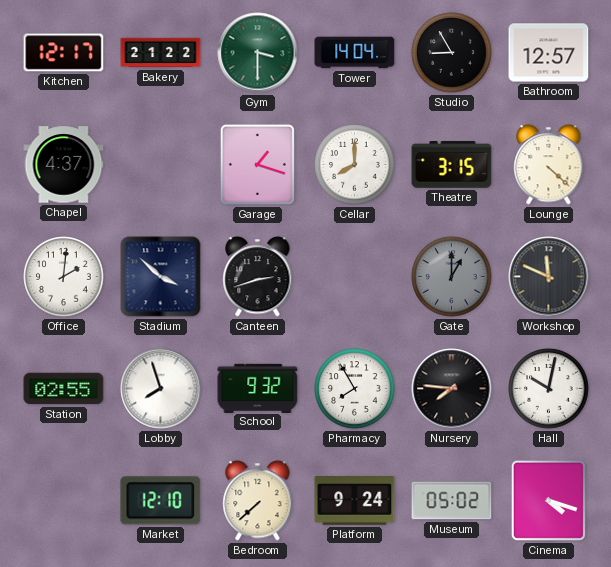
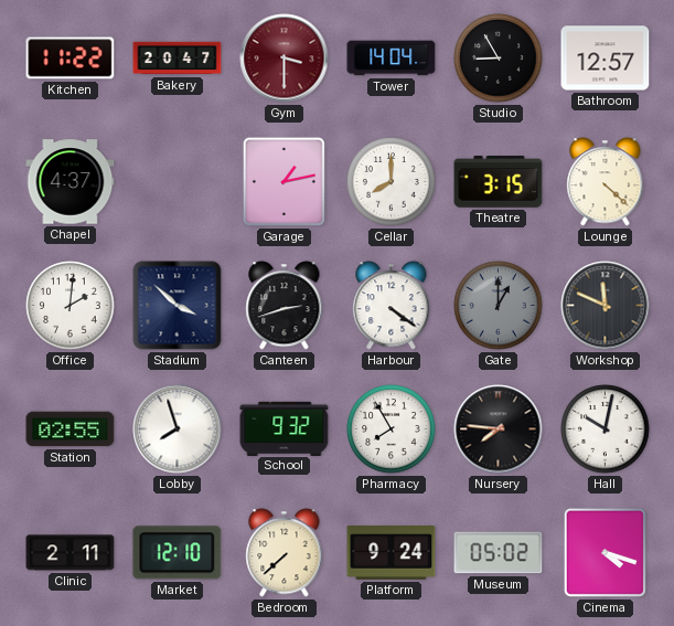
Kitchen: 12:17 -> 11:22 (71, 59)
Bakery: 21:22 -> 20:47 (178, 59)
Gym dial: green -> burgundy (285, 59)
Garage: 1:18 -> 1:13 (283, 181)
Harbour: none -> 4:21 (392, 306)
Clinic: none -> 2:11 (71, 553)
